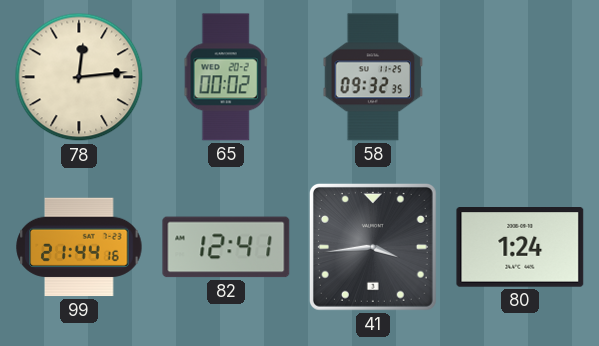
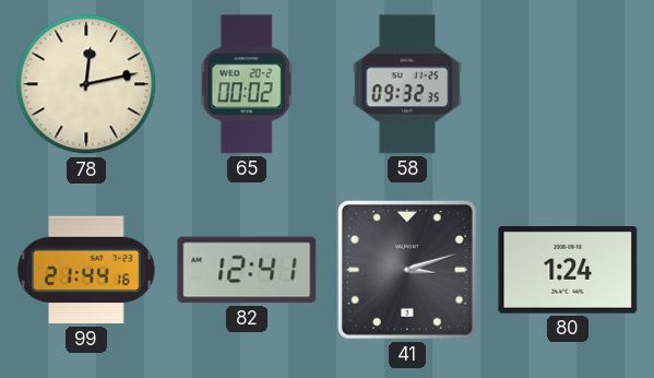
78: 12:14 -> 12:13 (86, 84)
41: 3:44 -> 3:12 (407, 270)
